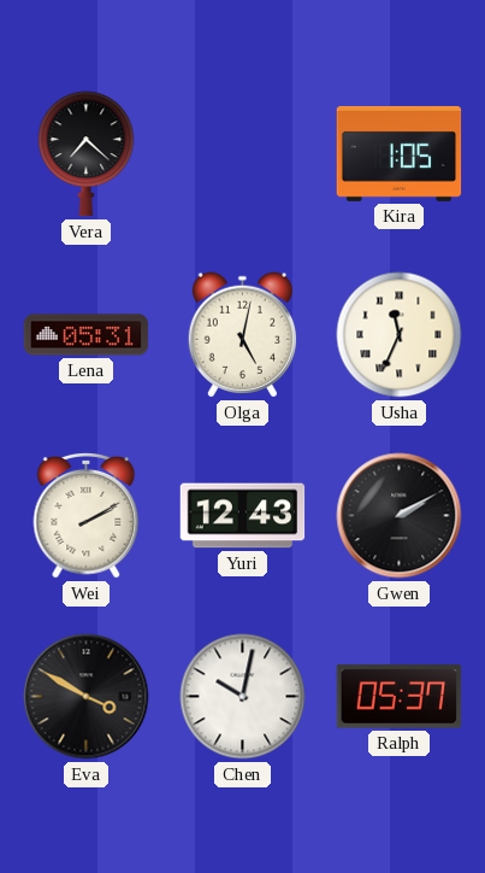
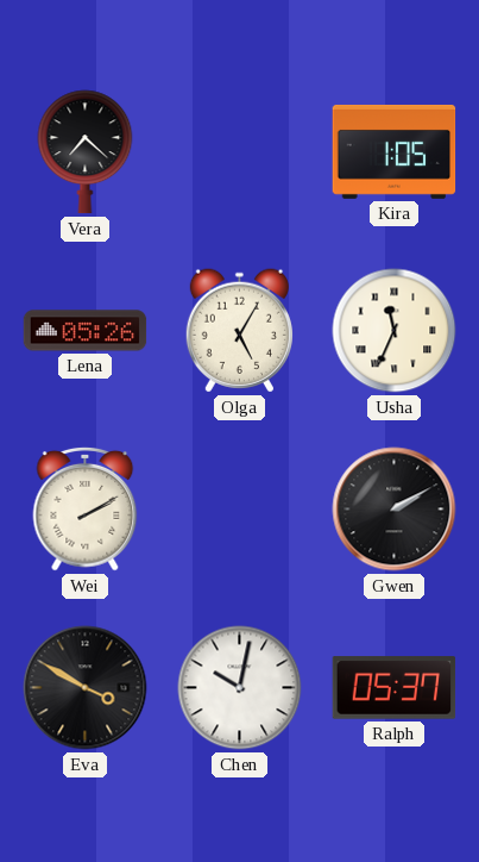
Lena: 05:31 -> 05:26 (86, 331)
Olga: 5:02 -> 5:05 (239, 331)
Yuri: 12:43 -> none (243, 516)
